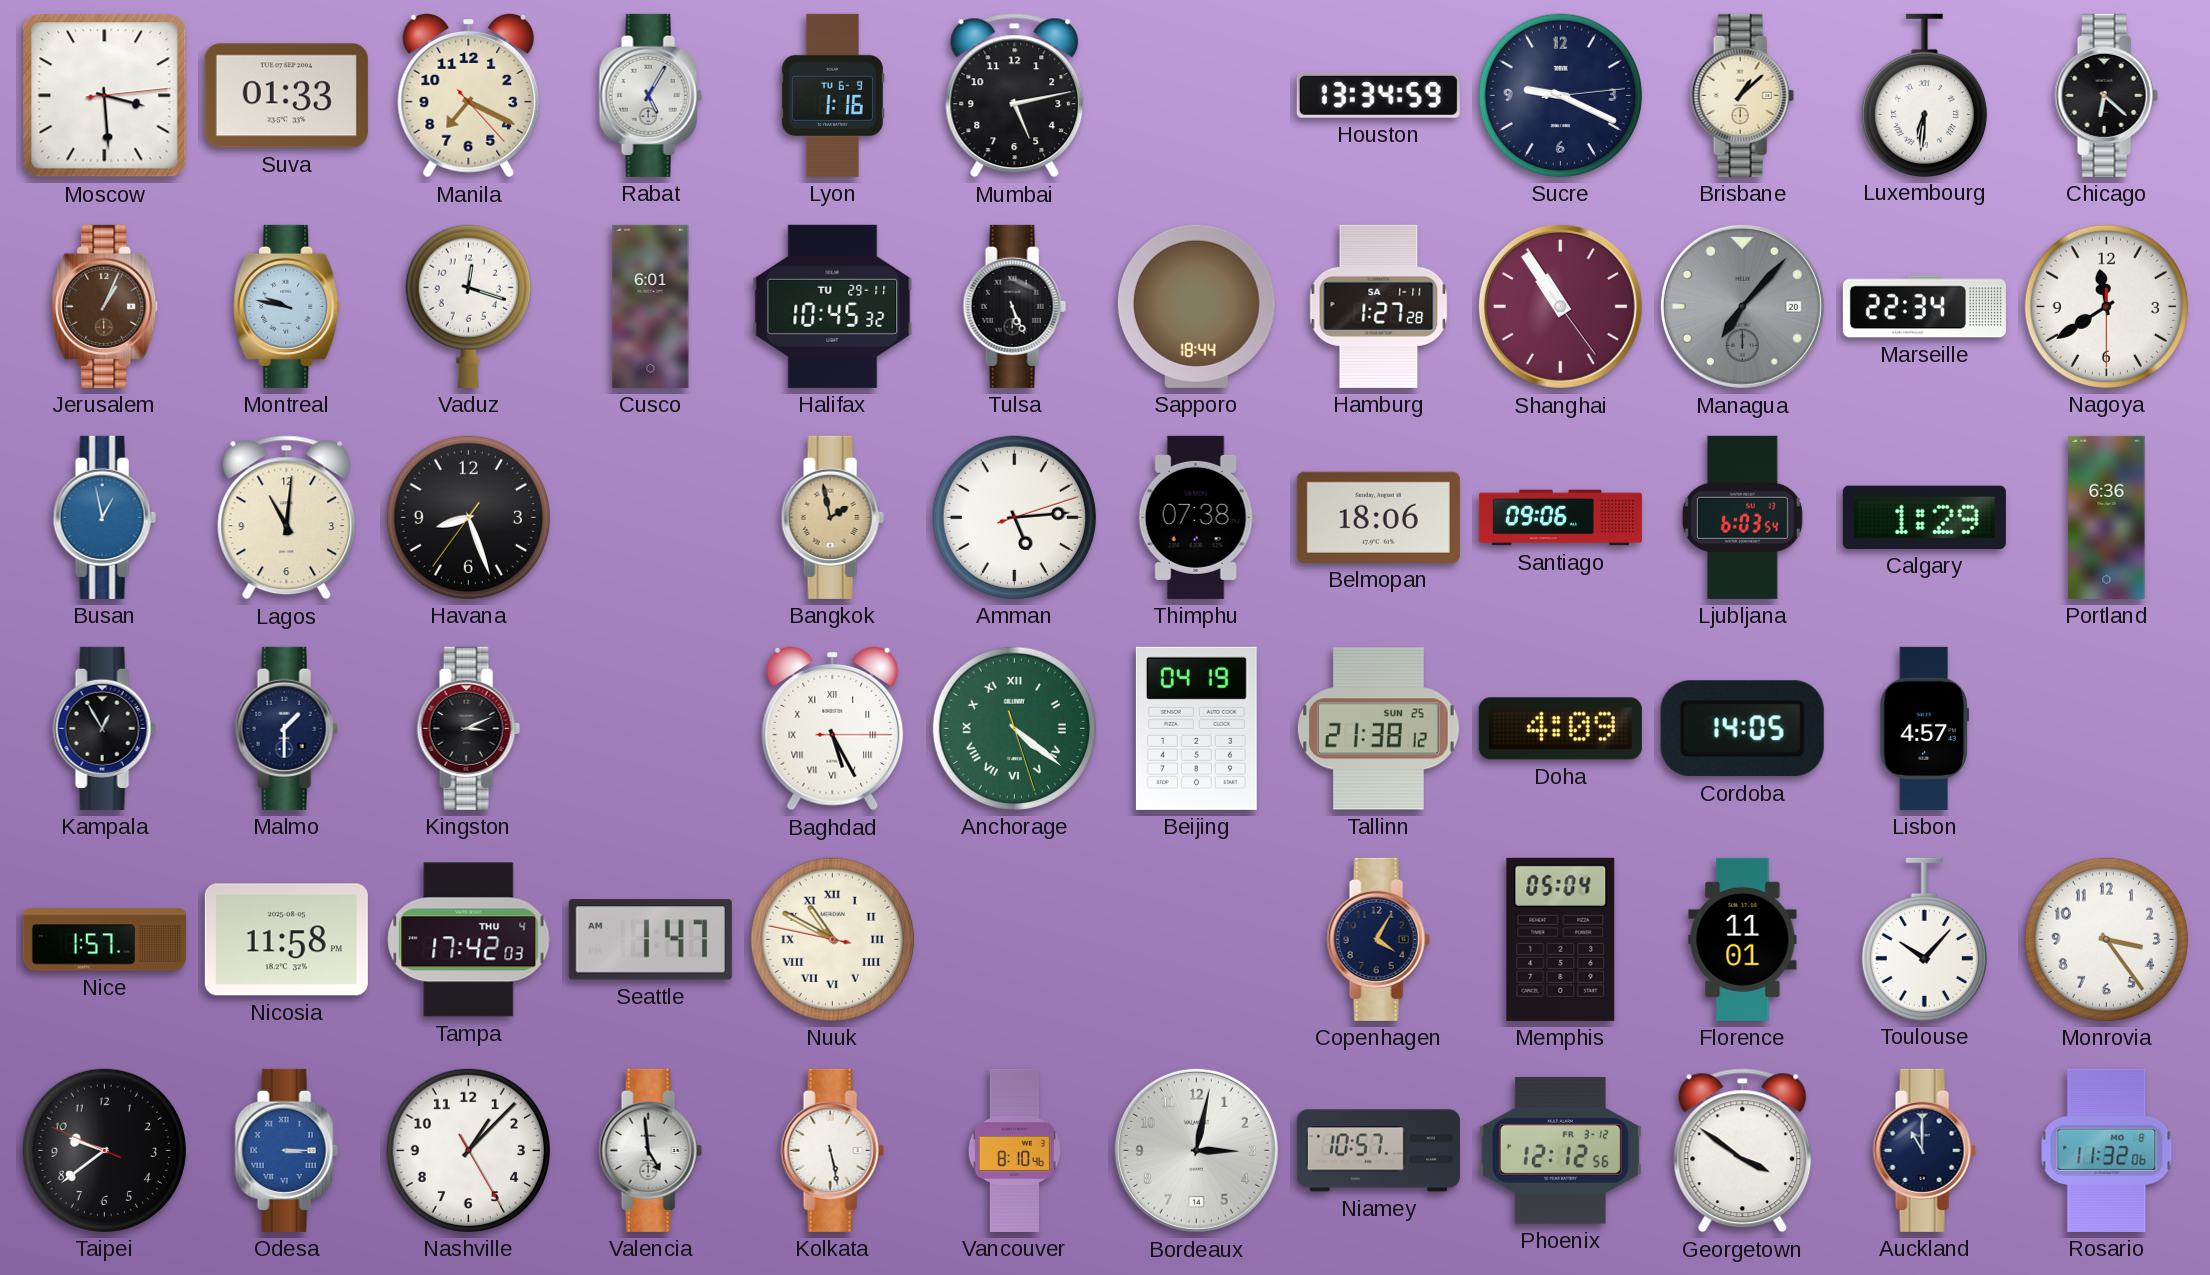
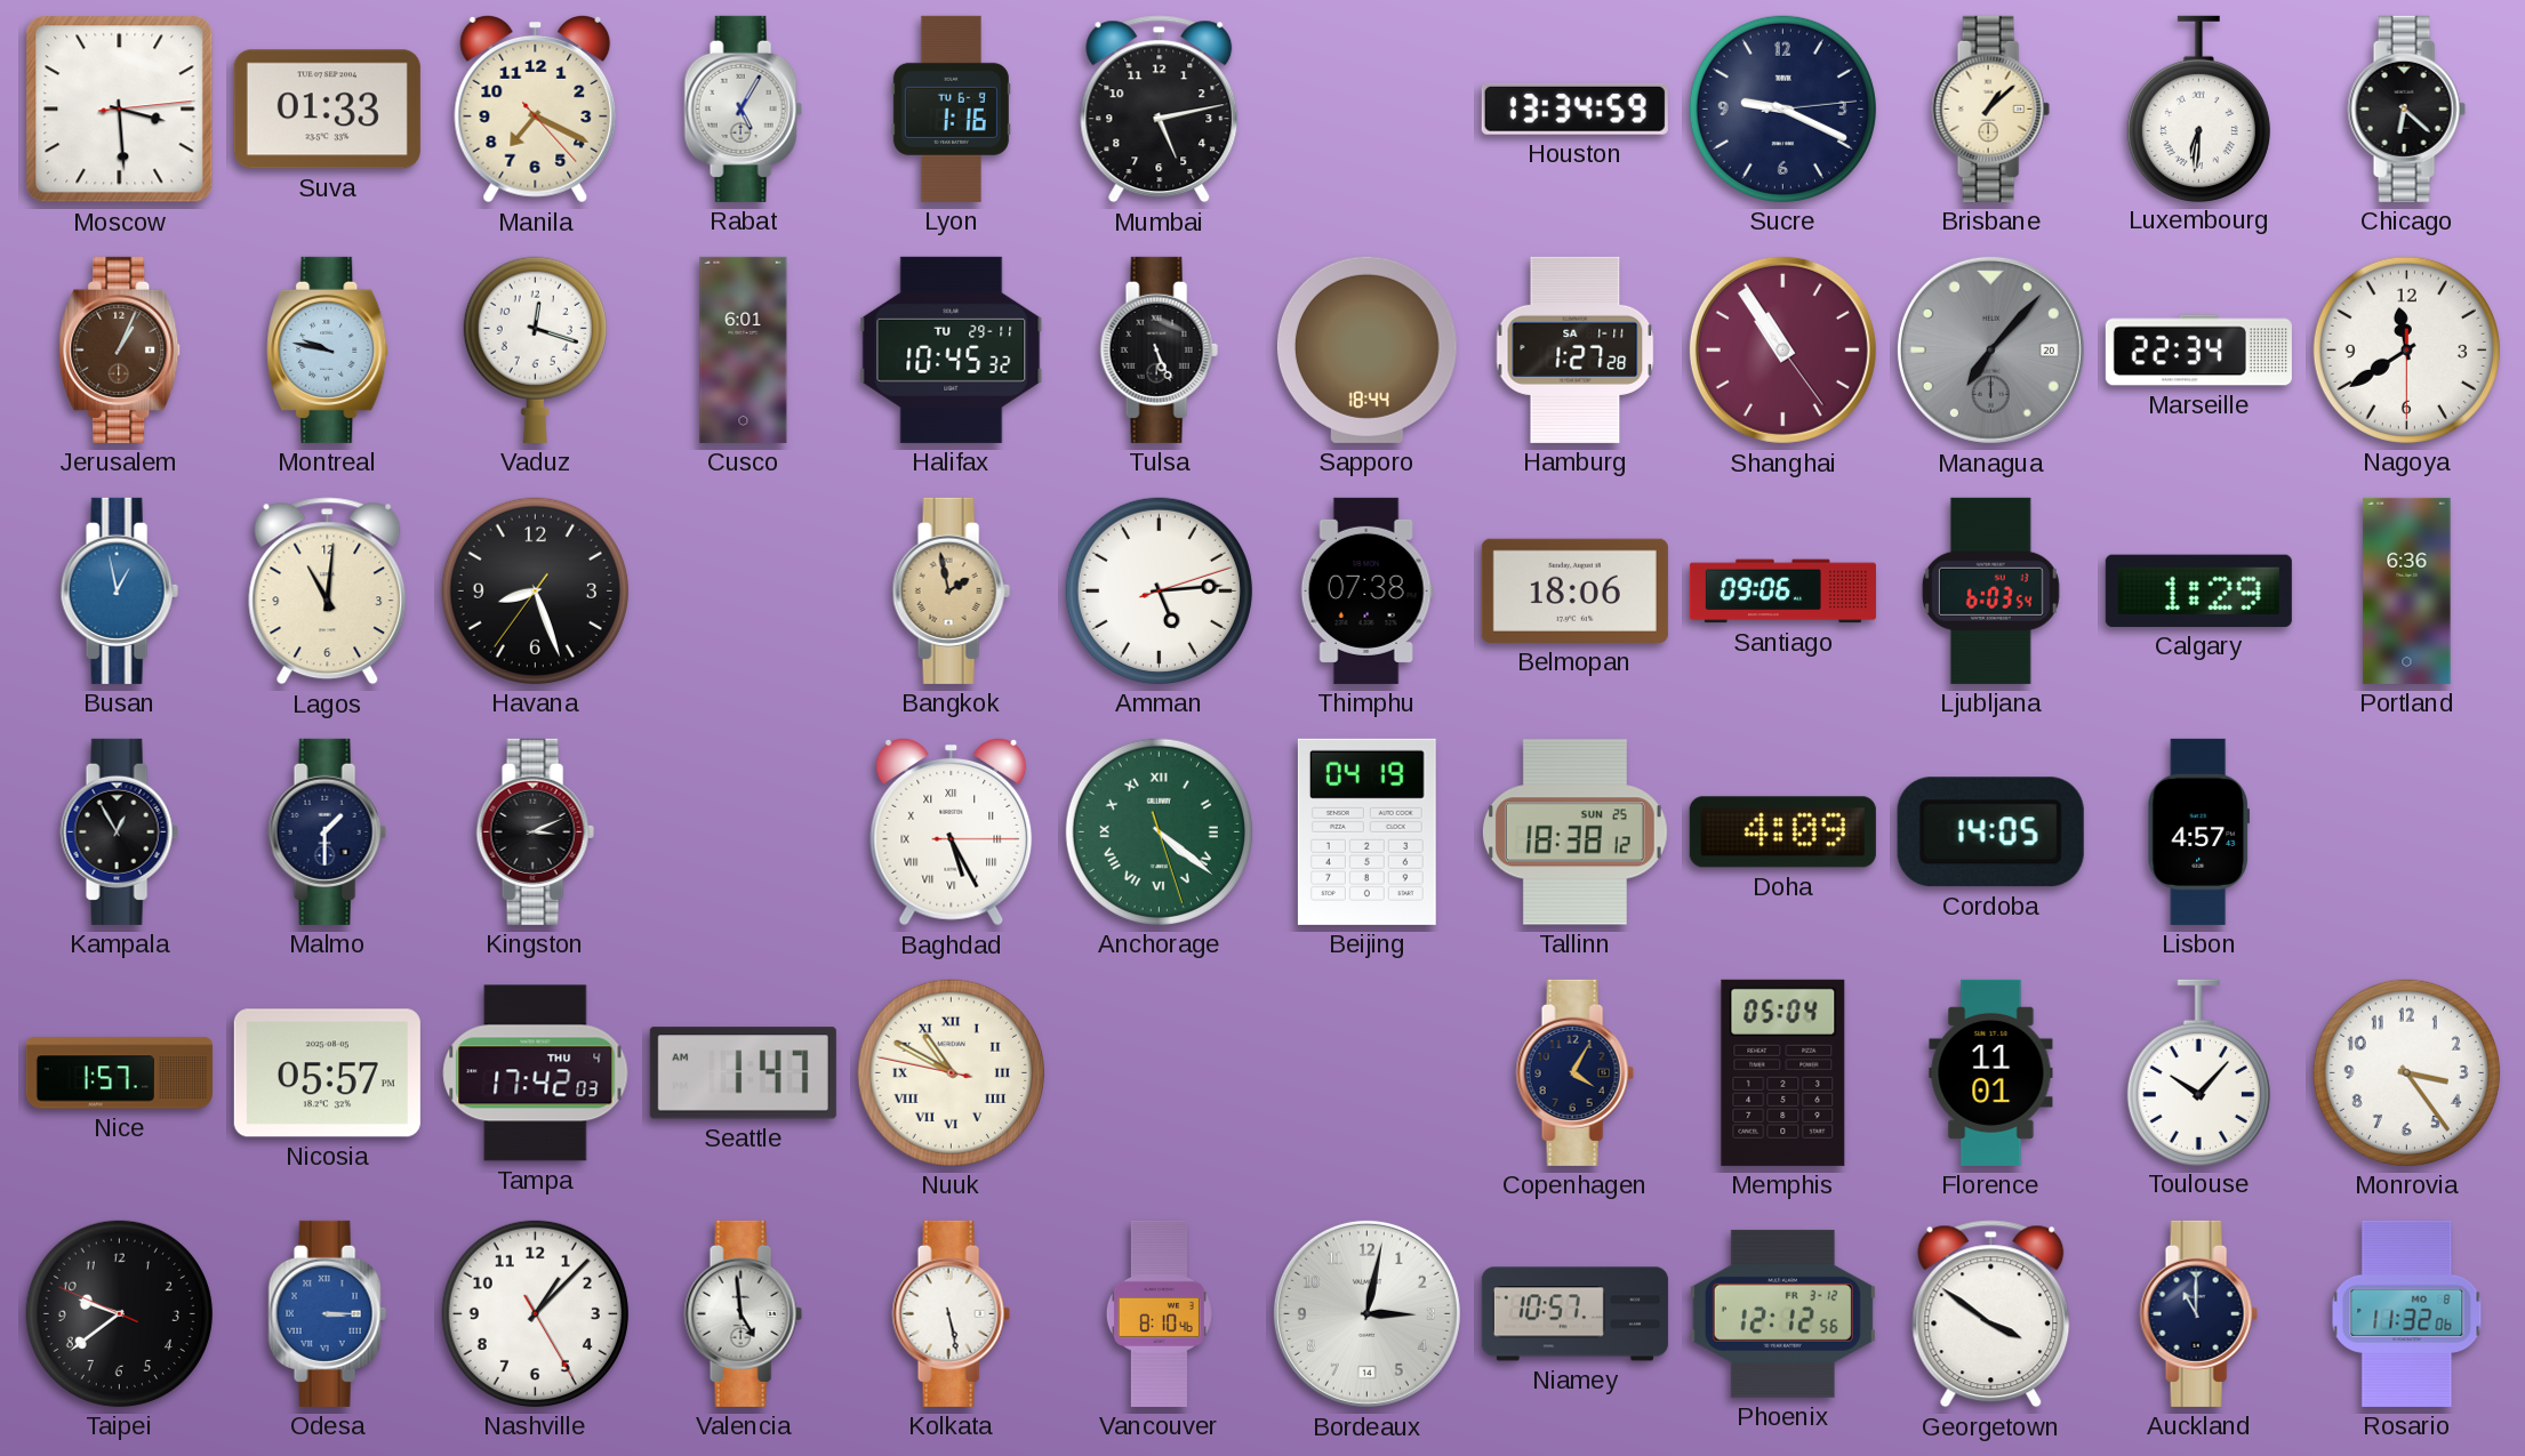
Tallinn: 21:38 -> 18:38 (1574, 832)
Nicosia: 11:58 -> 05:57 (327, 1073)
